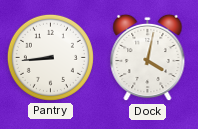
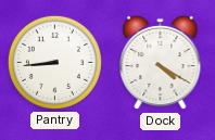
Dock: 4:02 -> 4:20 (161, 63)
